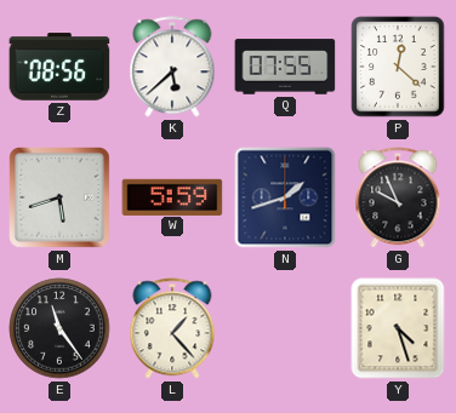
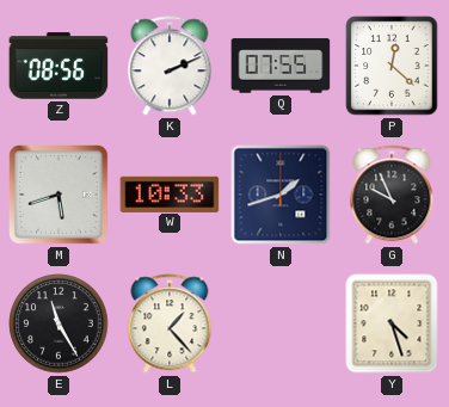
K: 5:38 -> 2:11 (170, 66)
W: 5:59 -> 10:33 (170, 193)
E: 11:24 -> 11:25 (59, 323)
